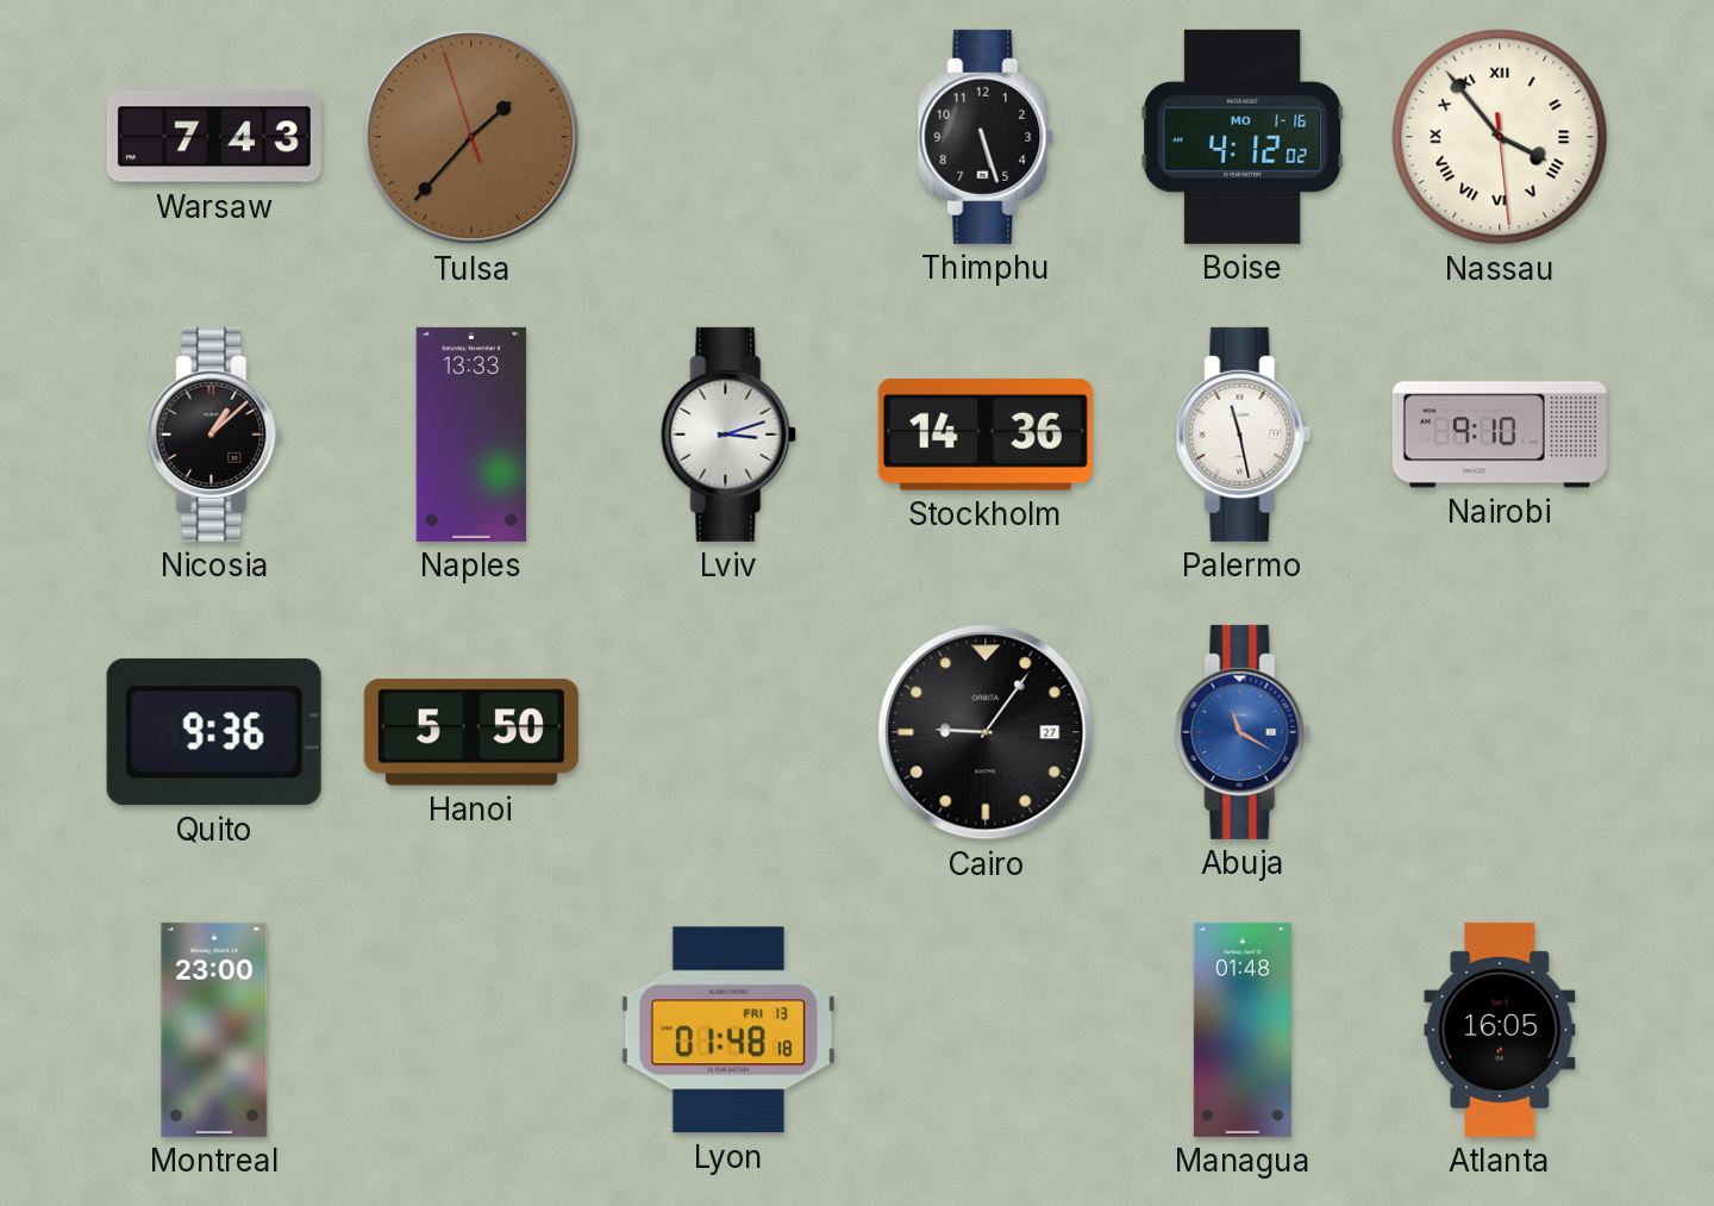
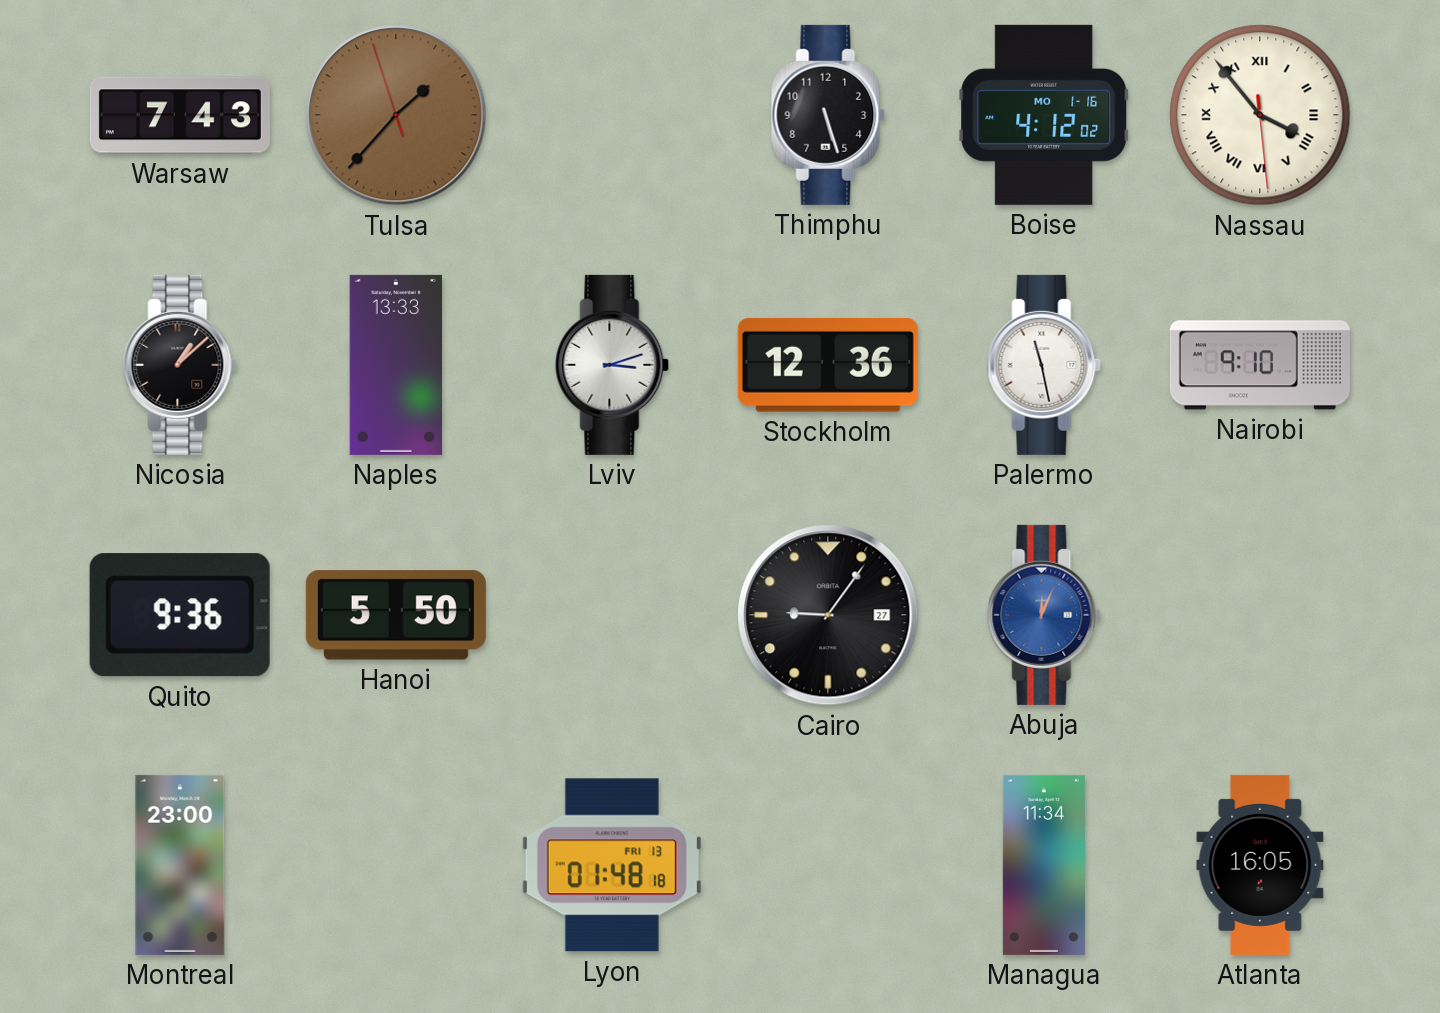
Stockholm: 14:36 -> 12:36 (828, 365)
Abuja: 11:20 -> 12:04 (1044, 615)
Managua: 01:48 -> 11:34 (1044, 865)
